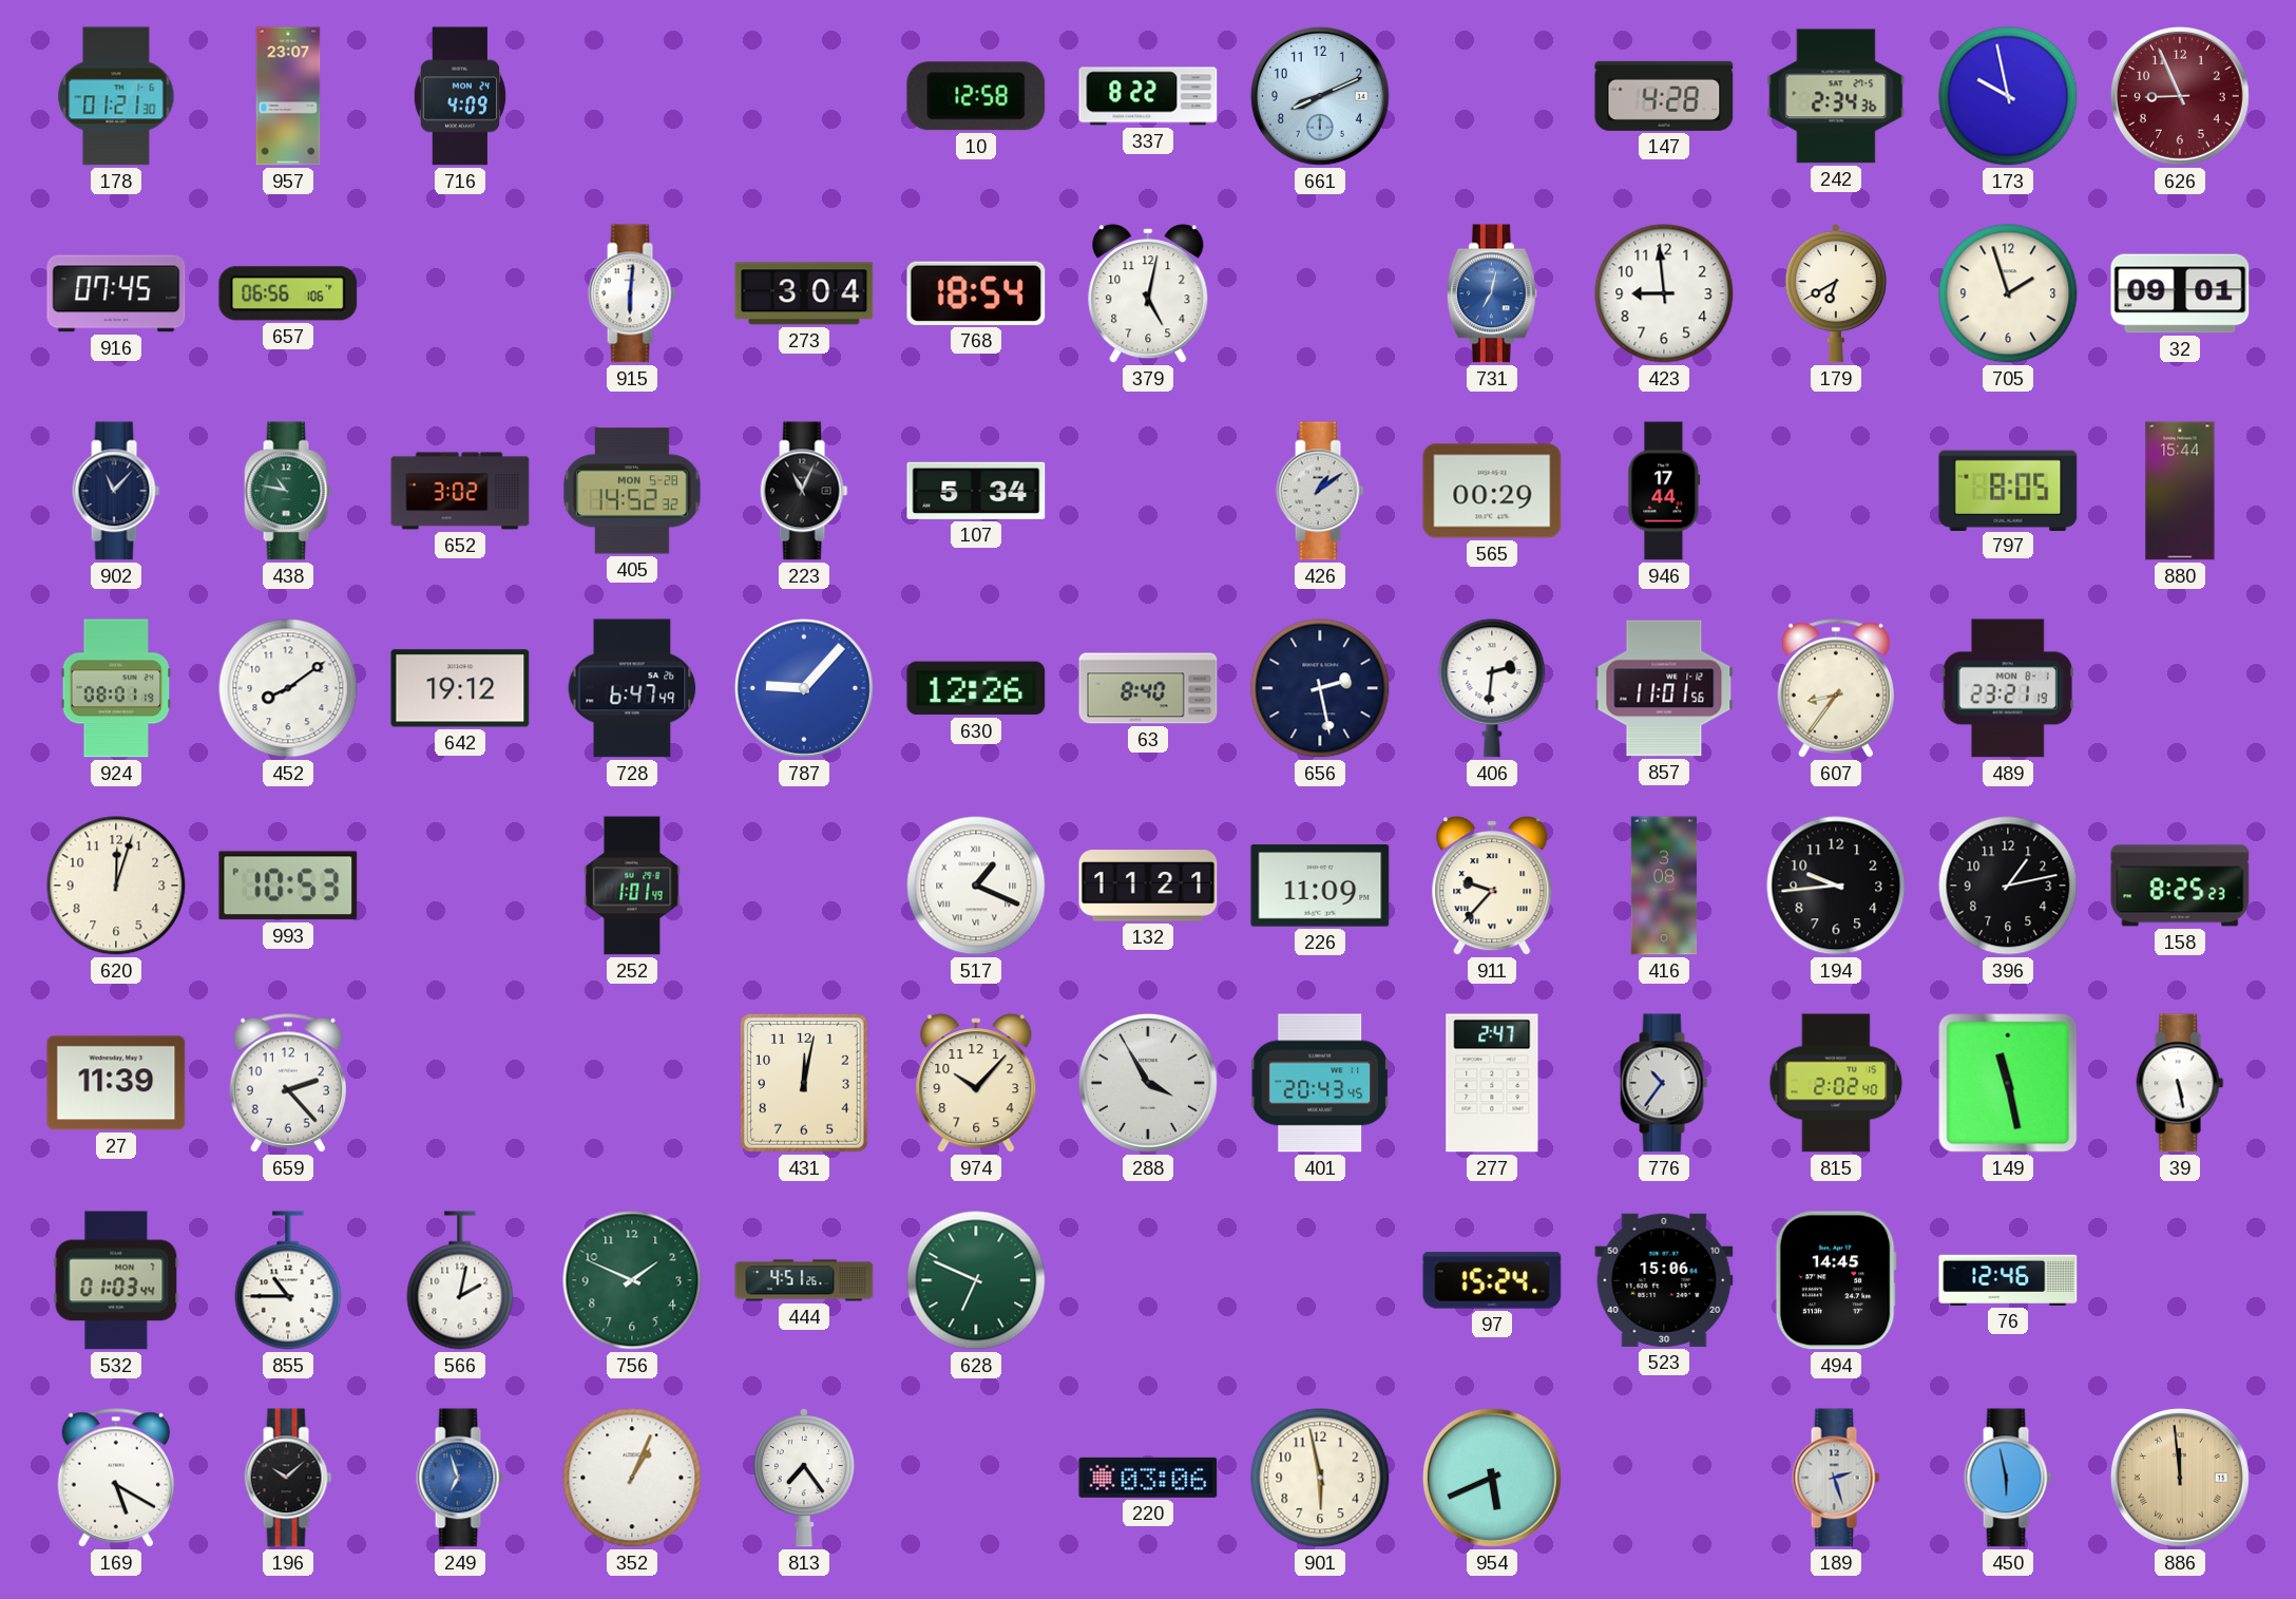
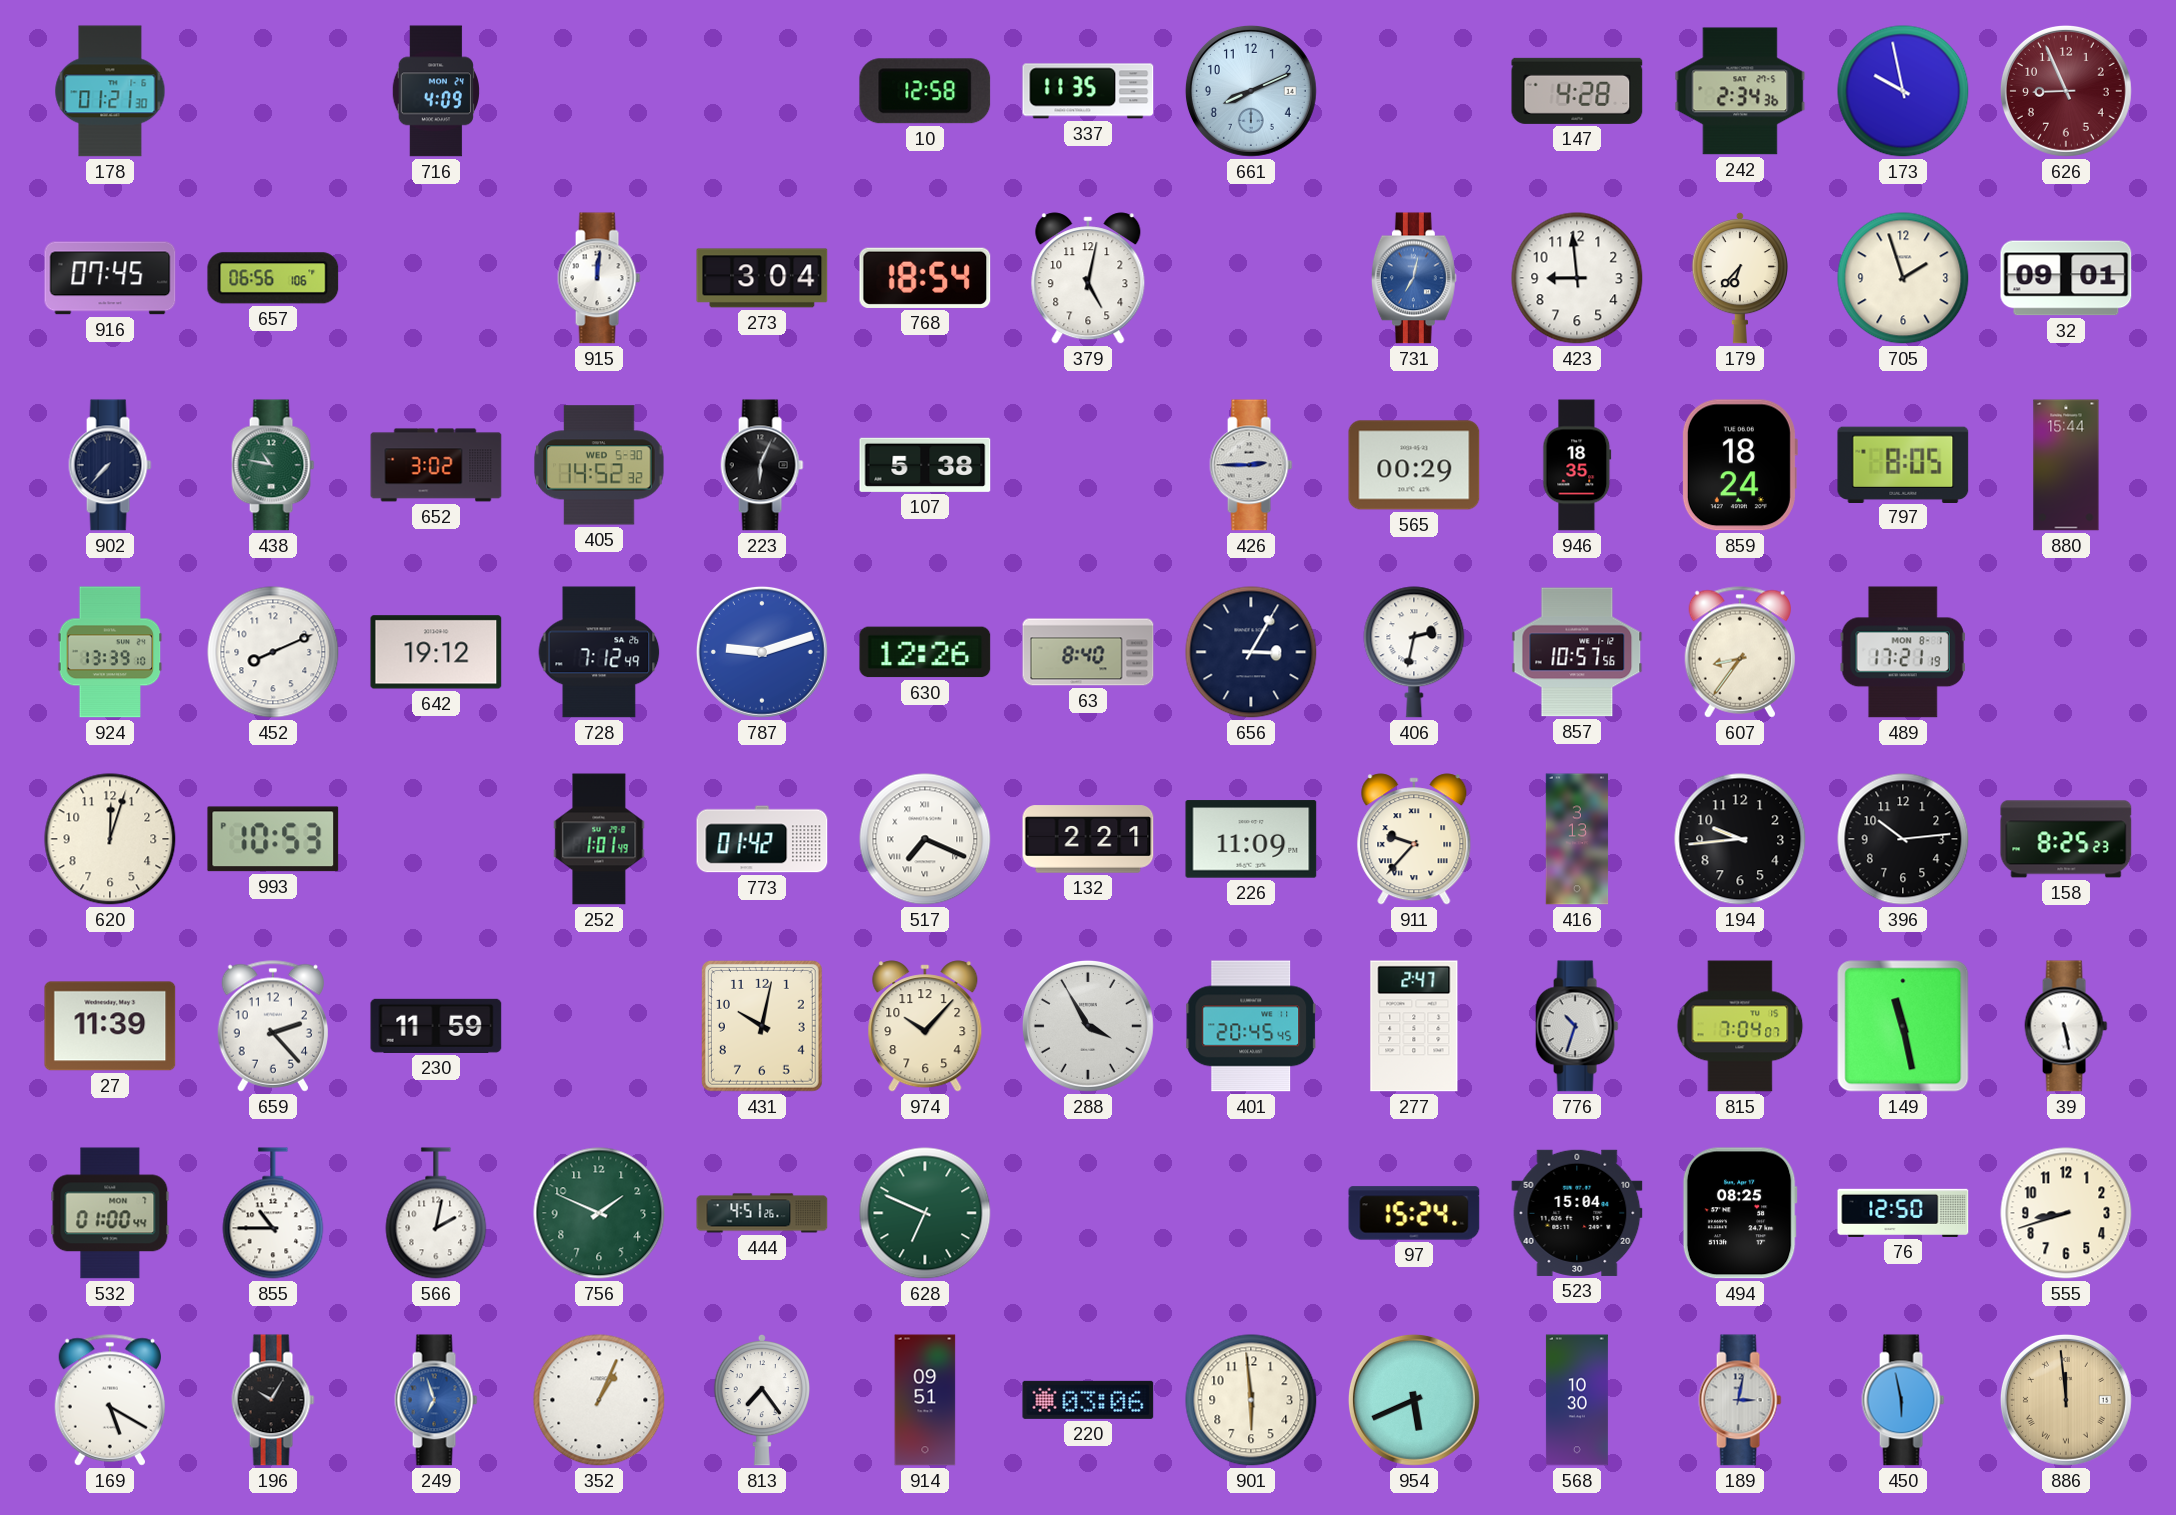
957: 23:07 -> none (288, 96)
337: 8:22 -> 11:35 (1088, 91)
915: 6:01 -> 12:01 (599, 278)
179: 6:40 -> 6:37 (1740, 278)
902: 11:07 -> 7:37 (110, 465)
405 date: MON 5-28 -> WED 5-30 (599, 465)
223: 11:04 -> 6:04 (762, 465)
107: 5:34 -> 5:38 (925, 465)
426: 1:09 -> 2:45 (1251, 465)
946: 17:44 -> 18:35 (1577, 465)
859: none -> 18:24 (1739, 465)
924: 08:01 -> 13:39 (110, 652)
452: 8:09 -> 8:11 (273, 652)
728: 6:47 -> 7:12 (599, 652)
787: 9:07 -> 9:12 (762, 652)
656: 2:28 -> 3:05 (1251, 652)
406: 2:31 -> 2:32 (1414, 652)
857: 11:01 -> 10:57 (1577, 652)
489: 23:21 -> 17:21 (1903, 652)
773: none -> 01:42 (762, 839)
517: 1:19 -> 7:19 (925, 839)
132: 11:21 -> 2:21 (1088, 839)
416: 3:08 -> 3:13 (1577, 839)
396: 1:13 -> 10:14 (1903, 839)
230: none -> 11:59 (436, 1026)
431: 12:02 -> 10:02 (762, 1026)
401: 20:43 -> 20:45 (1252, 1026)
776: 10:36 -> 10:33 (1577, 1026)
815: 2:02 -> 7:04 (1740, 1026)
532: 01:03 -> 01:00 (110, 1213)
523: 15:06 -> 15:04 (1577, 1213)
494: 14:45 -> 08:25 (1740, 1213)
76: 12:46 -> 12:50 (1903, 1213)
555: none -> 8:42 (2066, 1213)
196: 10:08 -> 10:05 (273, 1400)
914: none -> 09:51 (925, 1400)
901: 5:58 -> 5:59 (1251, 1400)
568: none -> 10:30 (1577, 1400)
189: 2:27 -> 3:02 (1740, 1400)
